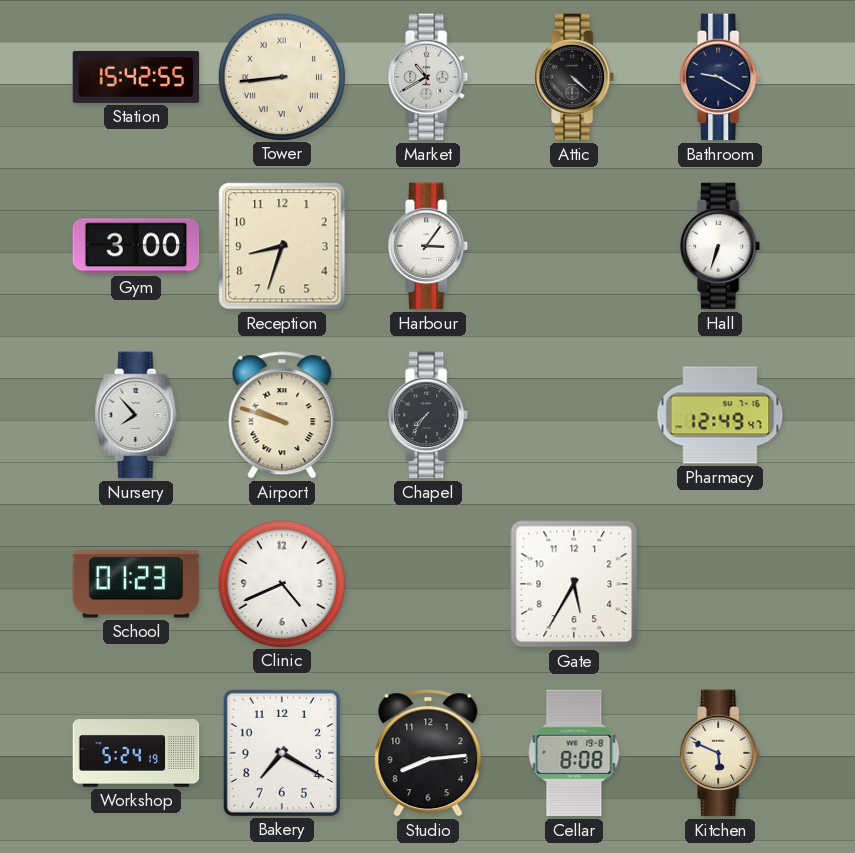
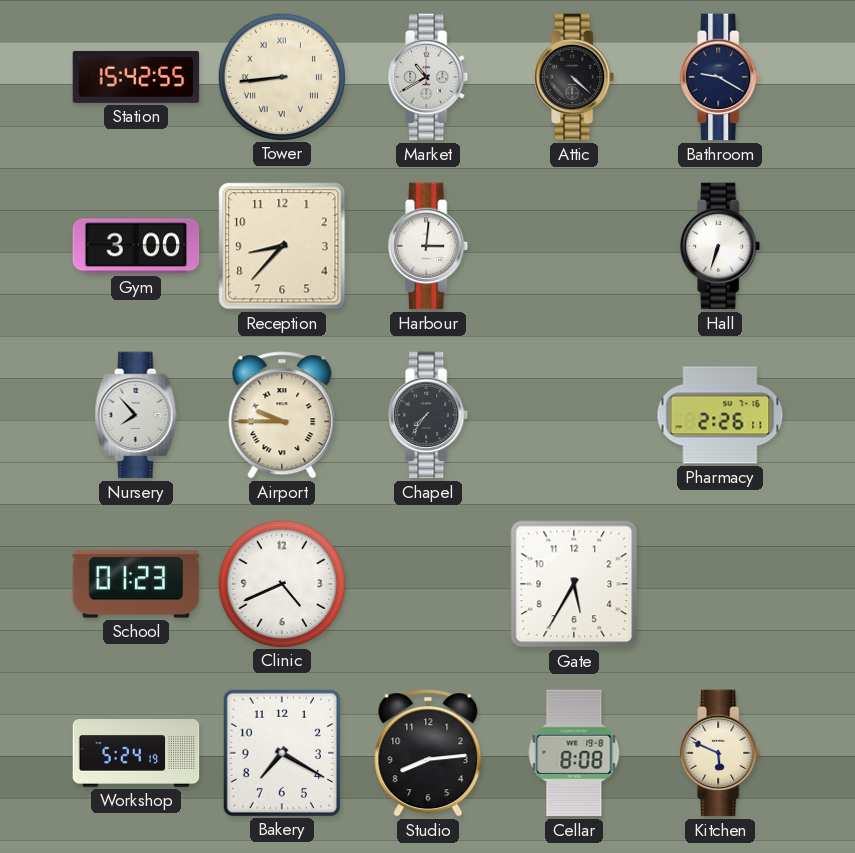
Reception: 8:33 -> 8:37 (282, 246)
Harbour: 3:06 -> 3:01 (429, 246)
Airport: 9:48 -> 9:45 (282, 415)
Pharmacy: 12:49 -> 2:26 (720, 415)
